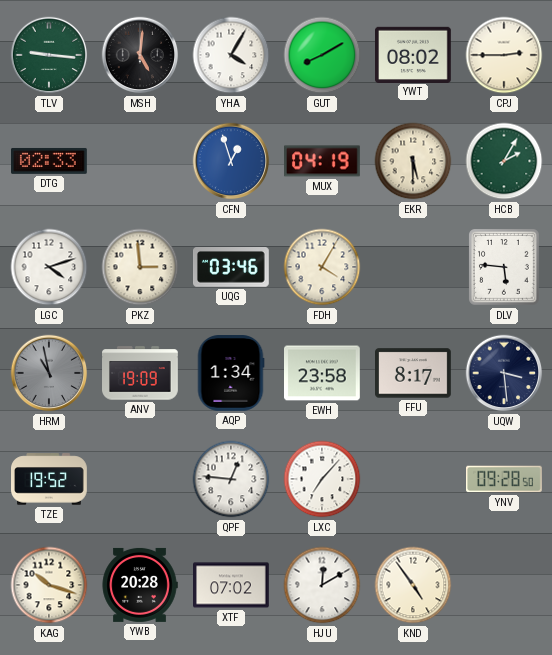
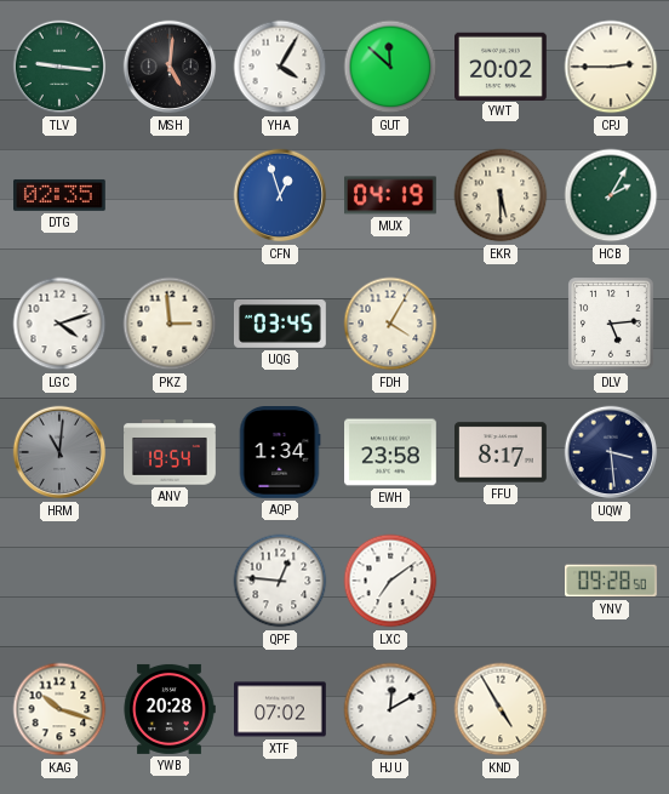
GUT: 8:10 -> 11:52 (390, 67)
YWT: 08:02 -> 20:02 (502, 65)
DTG: 02:33 -> 02:35 (61, 195)
UQG: 03:46 -> 03:45 (281, 325)
DLV: 5:46 -> 5:14 (612, 325)
HRM: 10:58 -> 11:01 (59, 452)
ANV: 19:09 -> 19:54 (170, 452)
TZE: 19:52 -> none (49, 479)
LXC: 7:07 -> 7:09 (390, 581)
KND: 4:54 -> 4:55 (501, 709)
